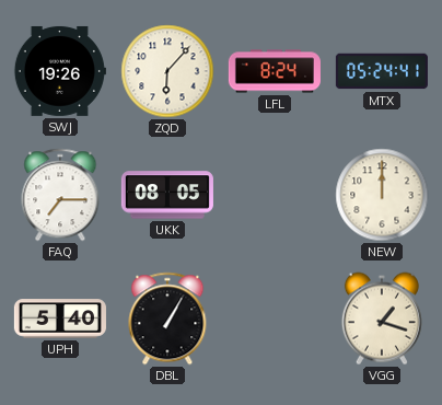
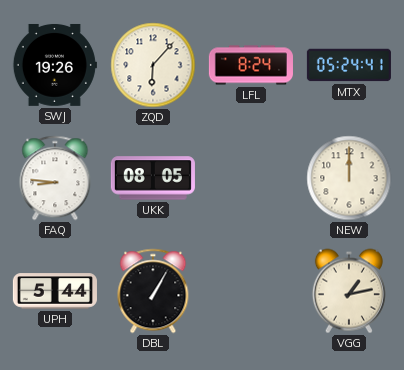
FAQ: 7:15 -> 8:46 (55, 178)
UPH: 5:40 -> 5:44 (55, 291)
VGG: 1:18 -> 1:13 (349, 291)
